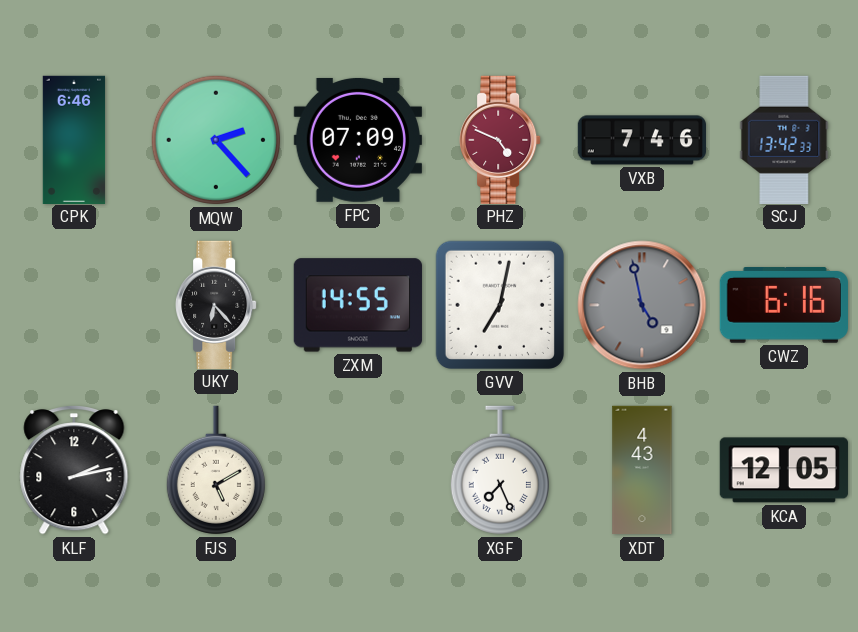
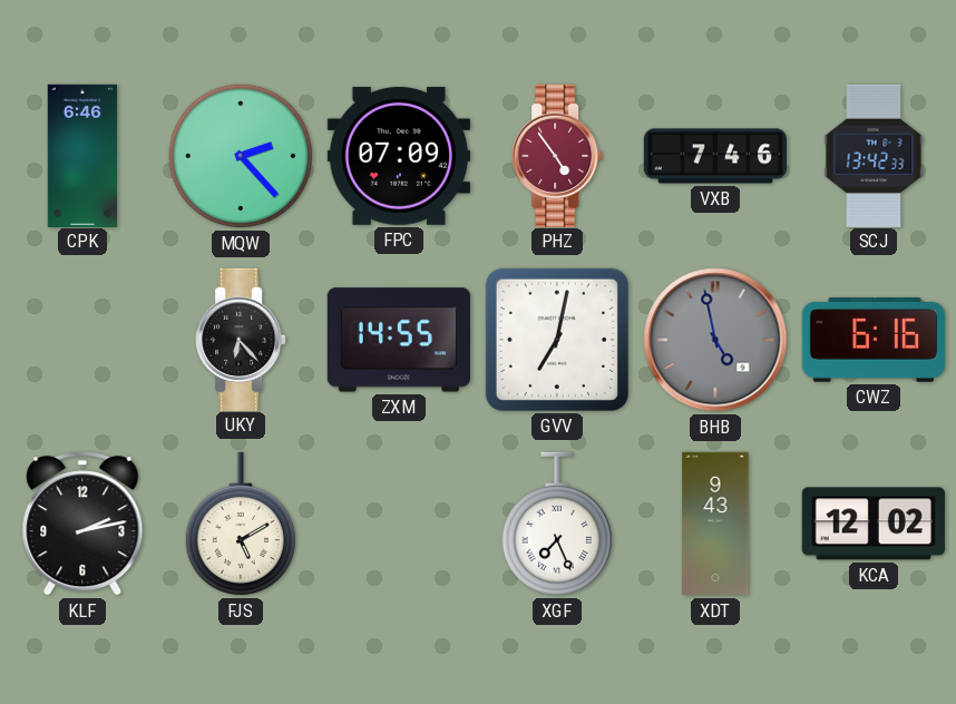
PHZ: 4:49 -> 4:54 (557, 155)
XDT: 4:43 -> 9:43 (715, 524)
KCA: 12:05 -> 12:02 (872, 524)
